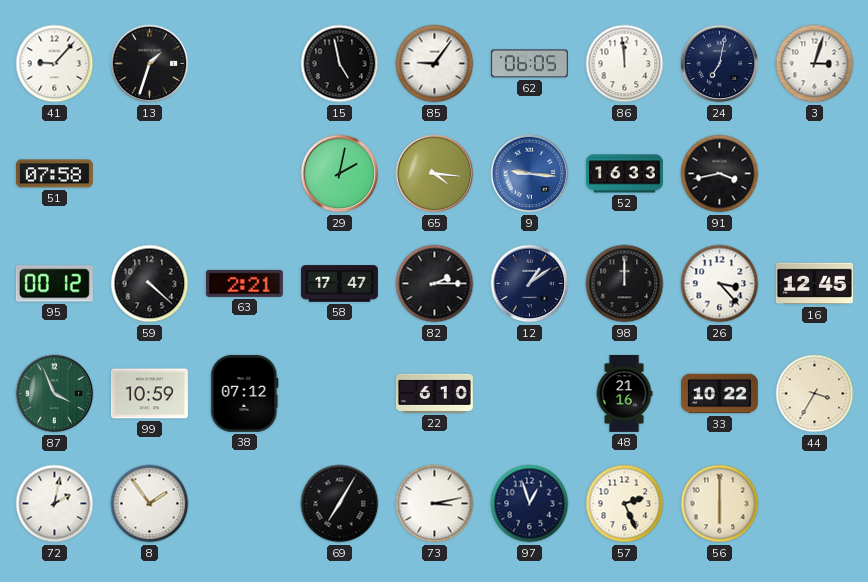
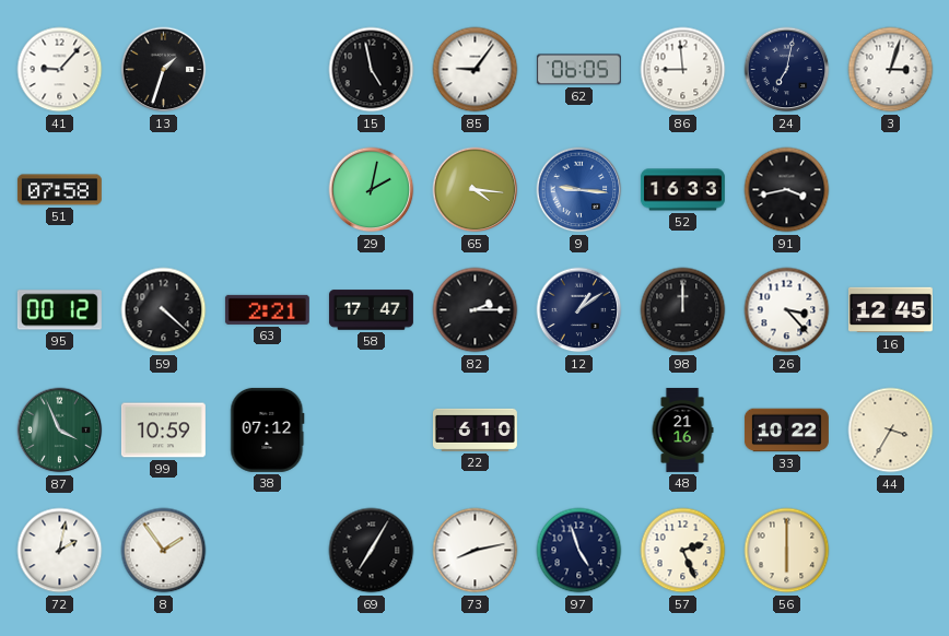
86: 11:59 -> 8:59 (683, 70)
73: 3:13 -> 8:13 (476, 551)
97: 12:57 -> 4:57 (579, 551)
